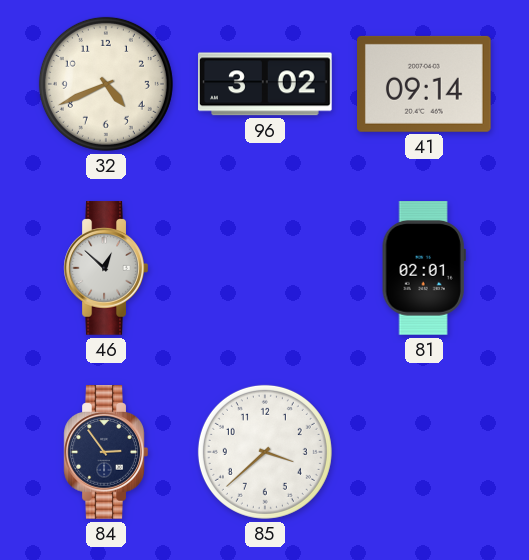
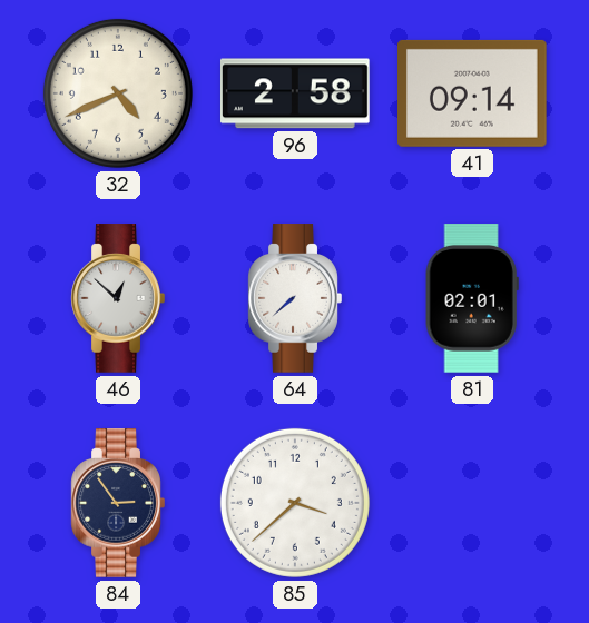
96: 3:02 -> 2:58 (296, 93)
64: none -> 7:38 (295, 298)
